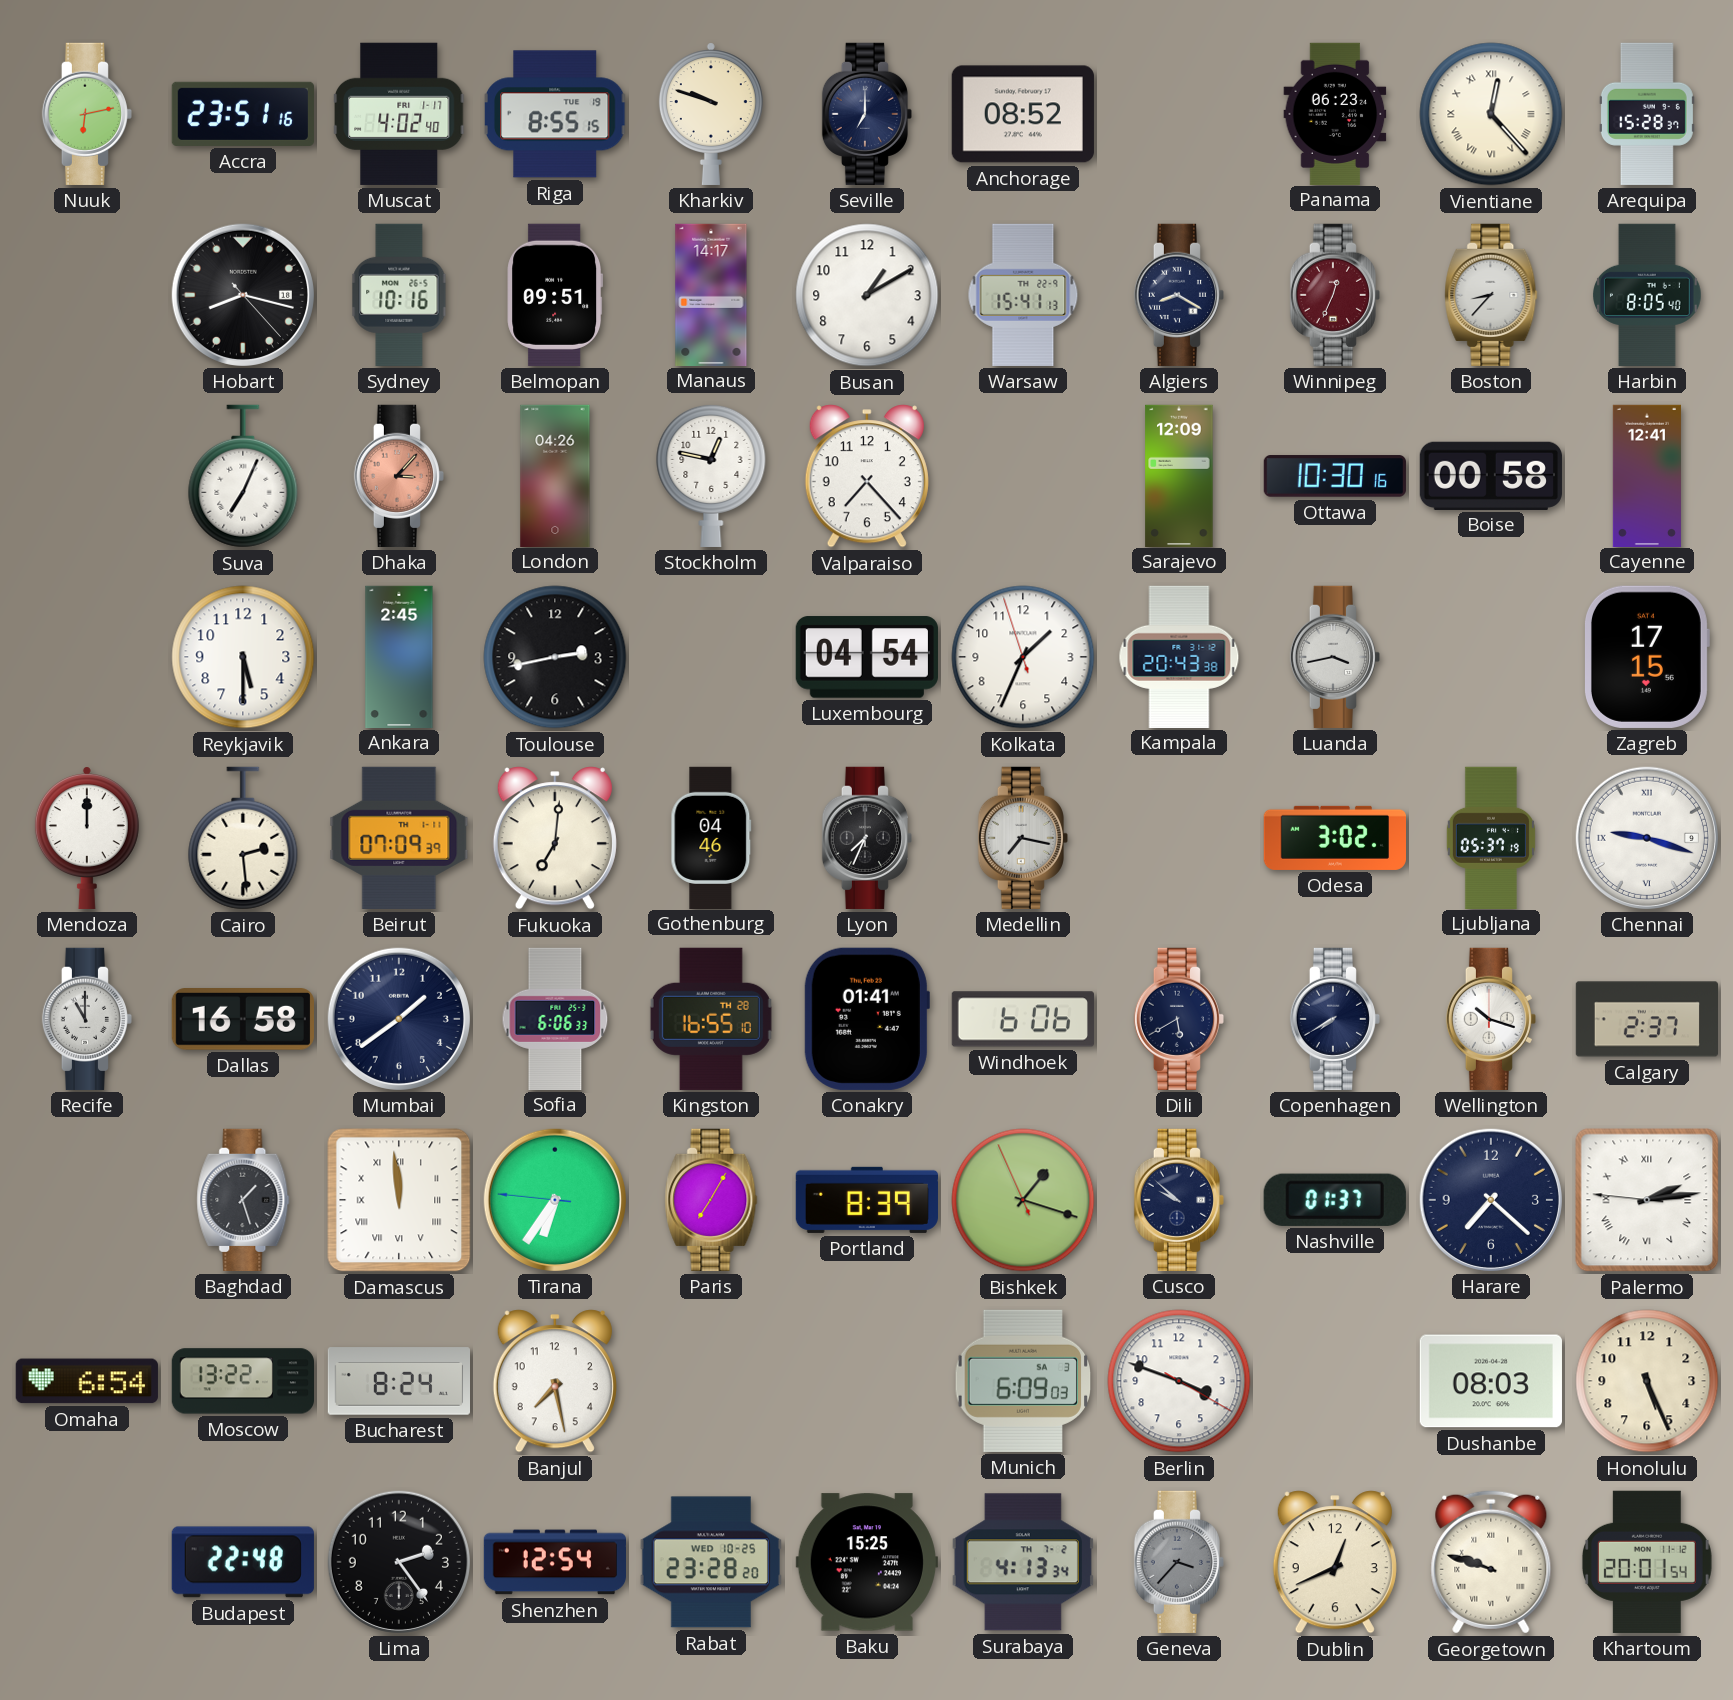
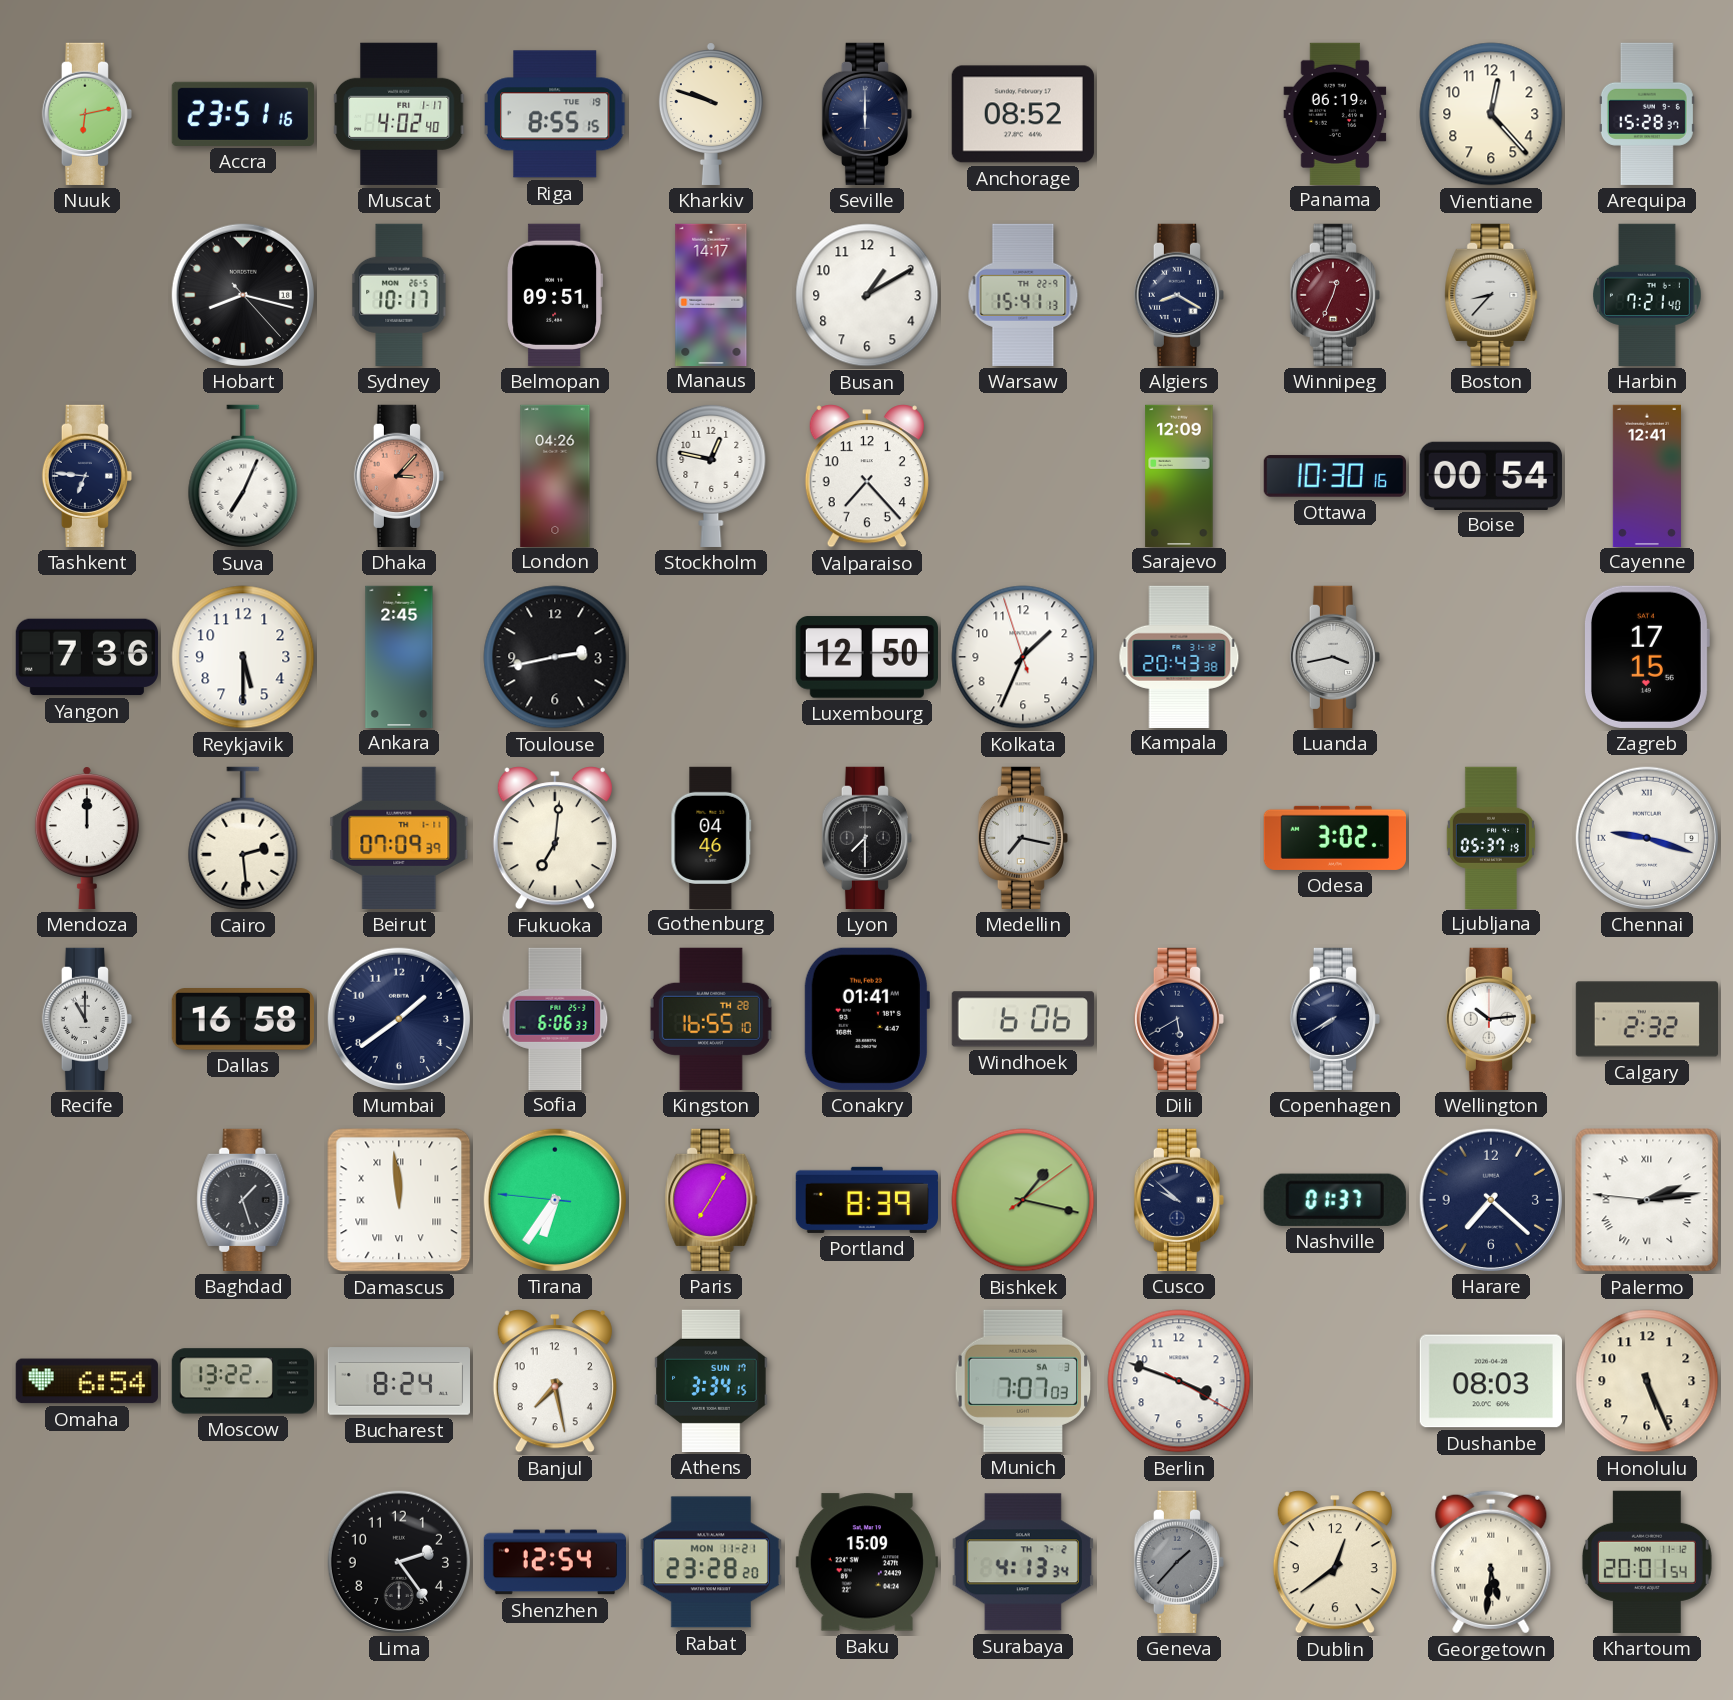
Seville: 7:00 -> 6:00 (866, 114)
Panama: 06:23 -> 06:19 (1335, 113)
Vientiane numerals: Roman -> Arabic (1491, 114)
Sydney: 10:16 -> 10:17 (399, 295)
Harbin: 8:05 -> 7:21 (1648, 295)
Tashkent: none -> 6:46 (86, 476)
Boise: 00:58 -> 00:54 (1491, 475)
Yangon: none -> 7:36 (87, 657)
Luxembourg: 04:54 -> 12:50 (867, 657)
Lyon: 7:34 -> 7:30 (866, 838)
Wellington: 10:18 -> 10:14 (1490, 1019)
Calgary: 2:37 -> 2:32 (1646, 1019)
Bishkek: 1:17:56 -> 1:17:09 (1023, 1200)
Athens: none -> 3:34 (711, 1381)
Munich: 6:09 -> 7:07 (1023, 1381)
Budapest: 22:48 -> none (243, 1562)
Rabat date: WED 10-25 -> MON 11-21 (711, 1562)
Baku: 15:25 -> 15:09 (867, 1562)
Geneva: 3:37 -> 1:37 (1178, 1562)
Dublin: 12:41 -> 12:39 (1335, 1562)
Georgetown: 9:48 -> 5:31 (1491, 1562)
